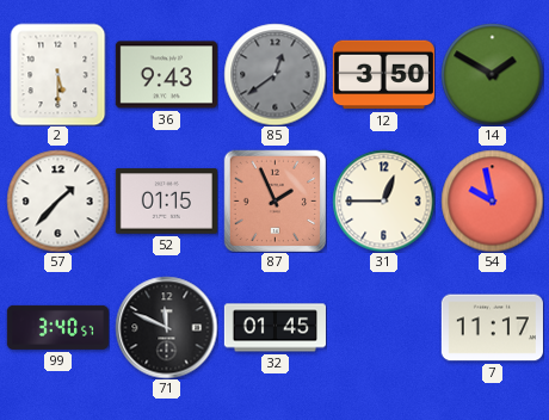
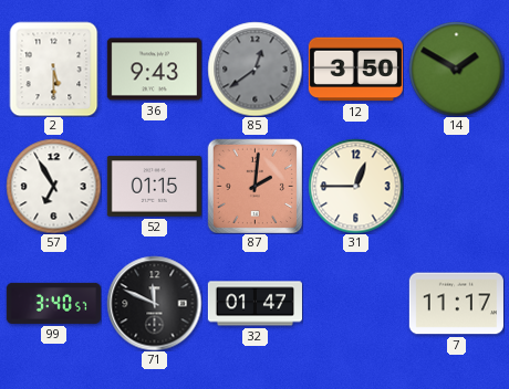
57: 1:37 -> 6:55 (53, 186)
87: 1:56 -> 2:01 (254, 186)
54: 9:58 -> none (492, 200)
32: 01:45 -> 01:47 (254, 304)
